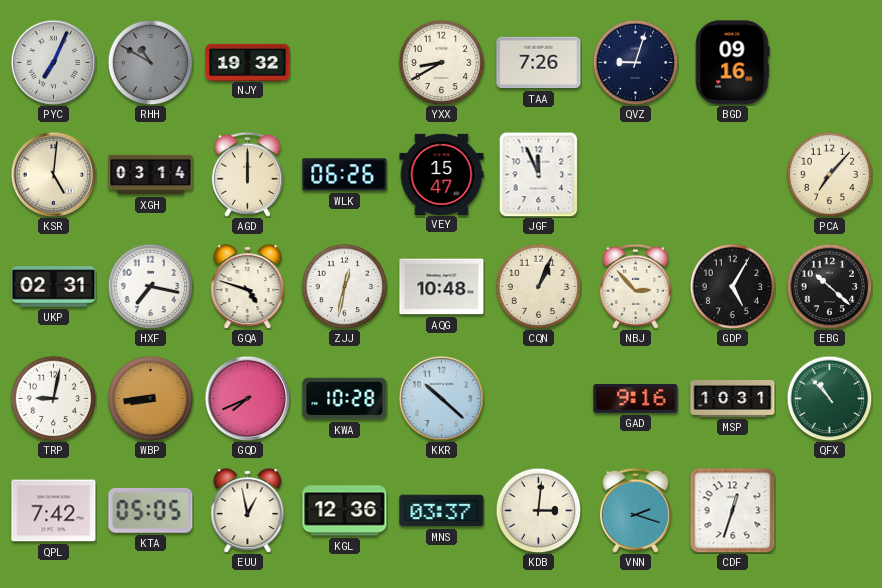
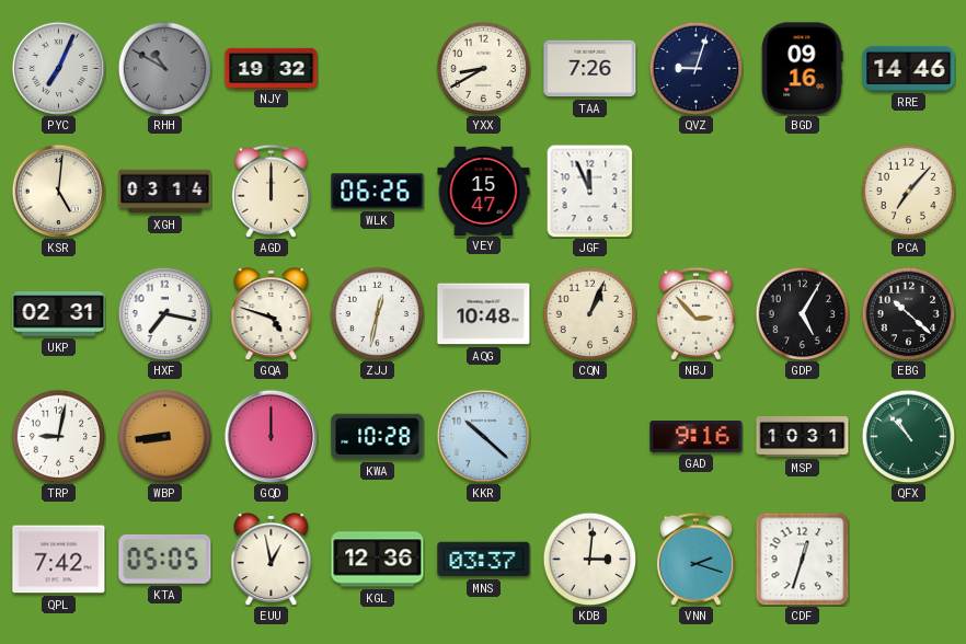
RRE: none -> 14:46 (909, 68)
GQD: 7:41 -> 12:00 (271, 436)
